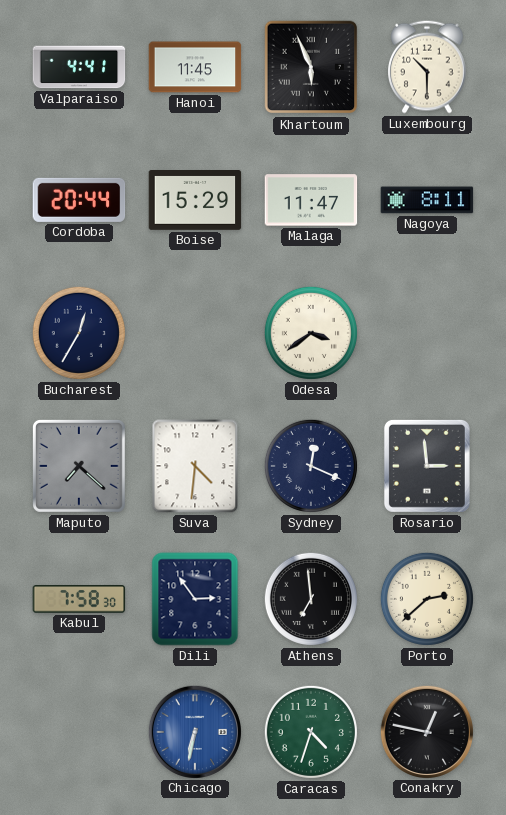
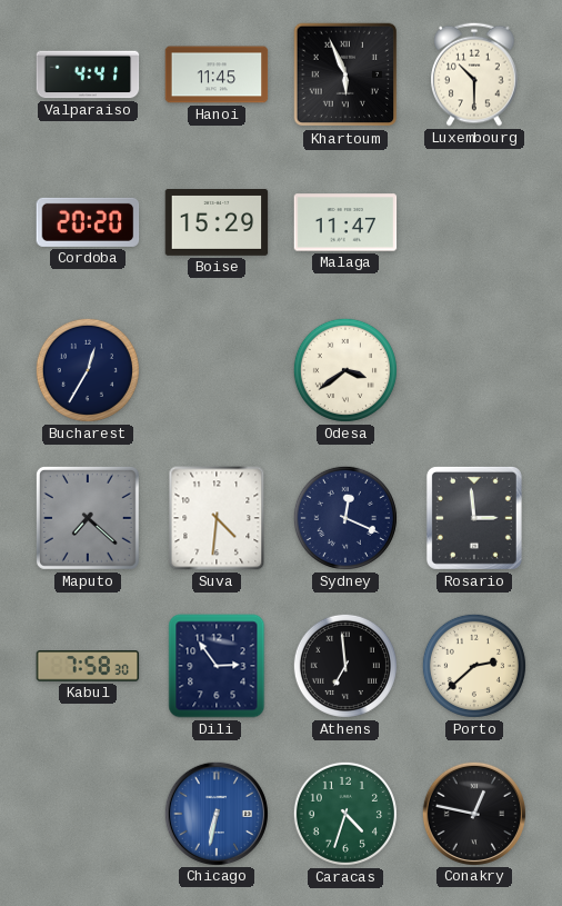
Cordoba: 20:44 -> 20:20 (88, 222)
Nagoya: 8:11 -> none (427, 200)
